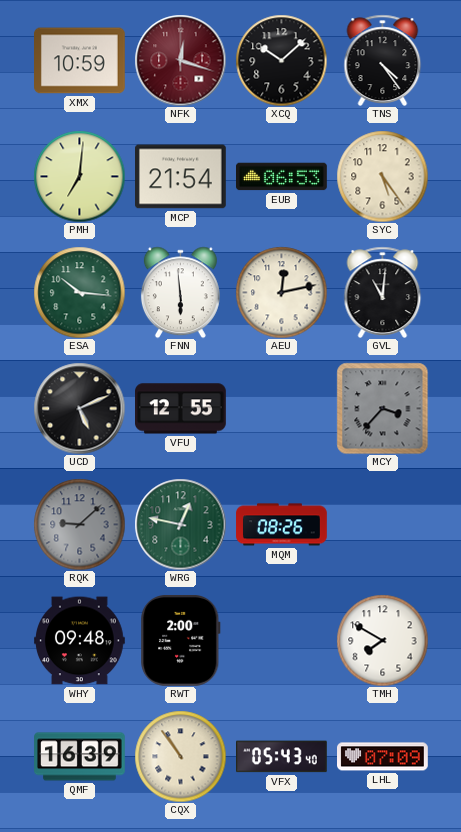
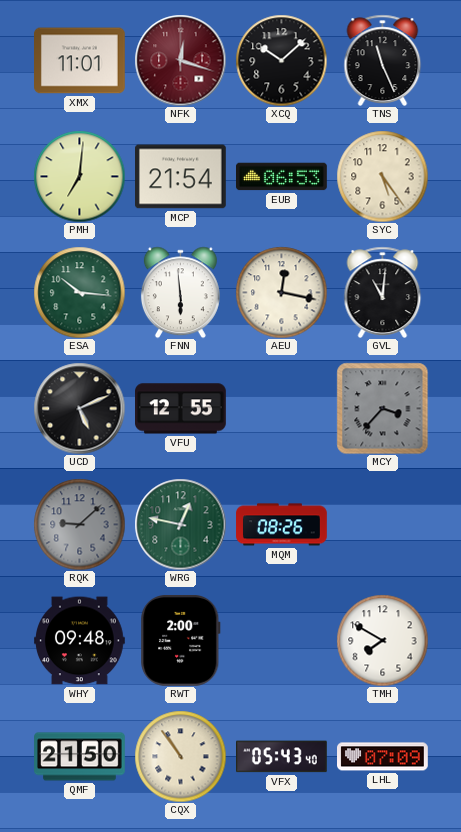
XMX: 10:59 -> 11:01 (80, 61)
TNS: 4:24 -> 11:26 (383, 60)
AEU: 12:13 -> 12:17 (281, 292)
QMF: 16:39 -> 21:50 (80, 757)
